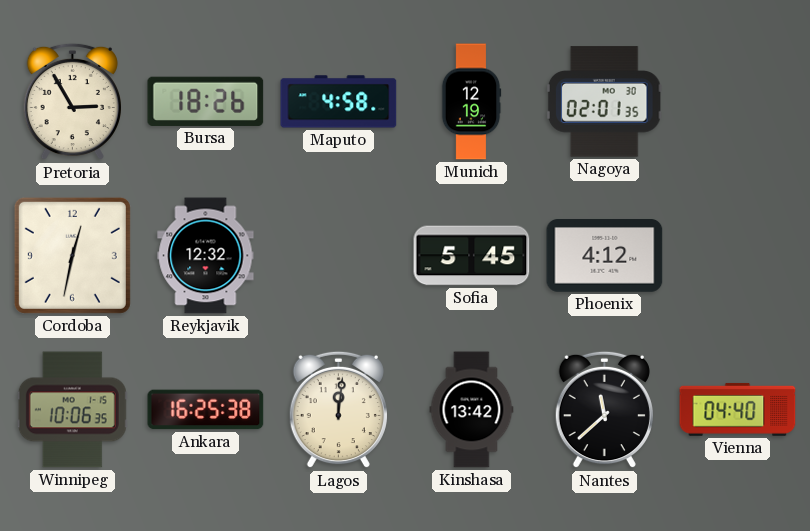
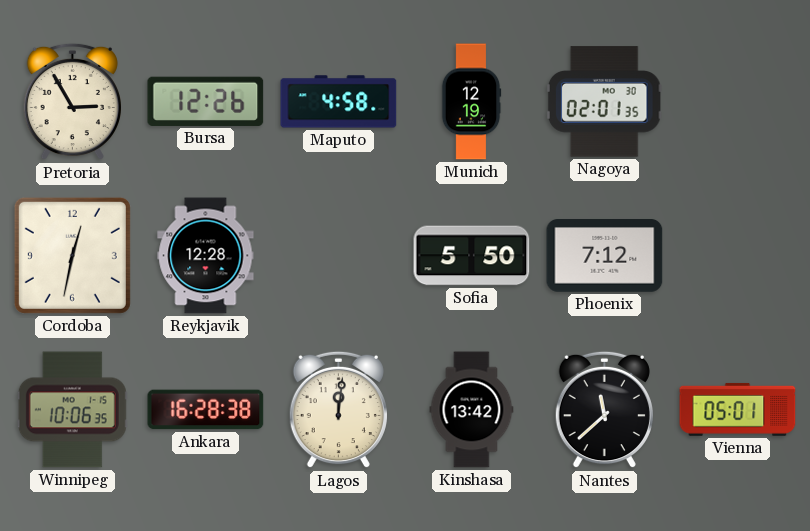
Bursa: 18:26 -> 12:26 (206, 101)
Reykjavik: 12:32 -> 12:28 (206, 256)
Sofia: 5:45 -> 5:50 (472, 256)
Phoenix: 4:12 -> 7:12 (605, 256)
Ankara: 16:25 -> 16:28 (206, 410)
Vienna: 04:40 -> 05:01 (738, 409)
